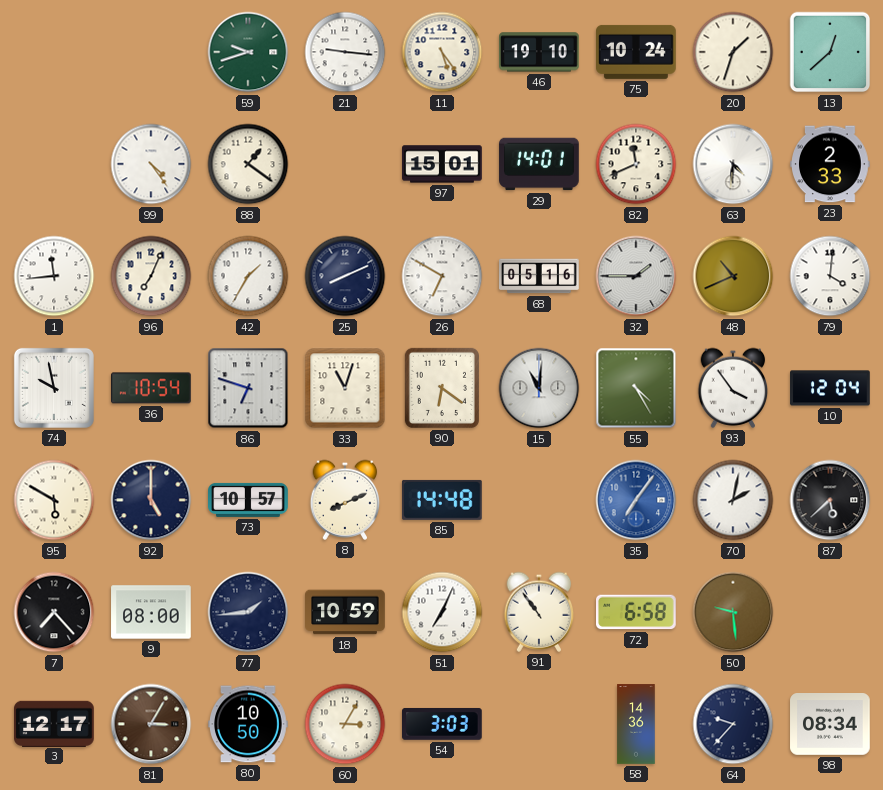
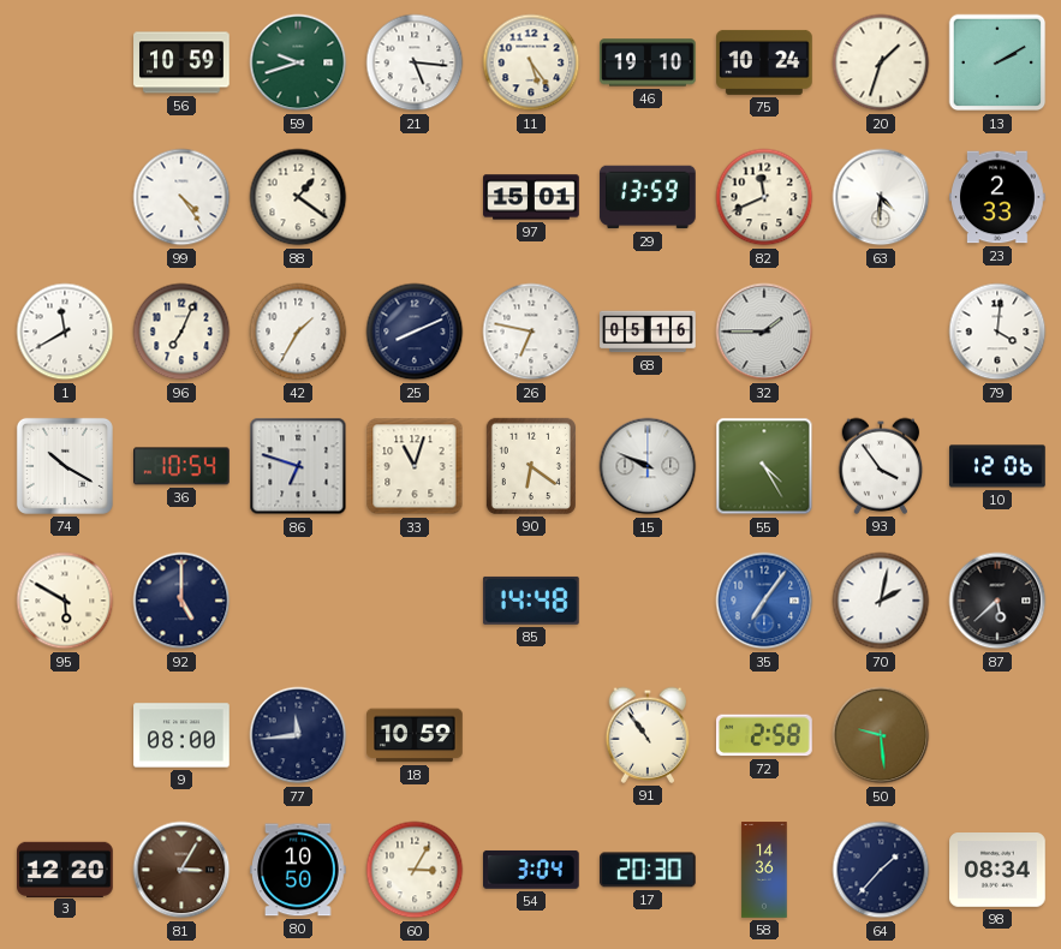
56: none -> 10:59 (181, 62)
21: 9:16 -> 5:16 (415, 62)
13: 12:38 -> 2:10 (997, 62)
29: 14:01 -> 13:59 (648, 197)
1: 11:44 -> 11:40 (65, 332)
26: 6:50 -> 6:47 (531, 332)
48: 10:41 -> none (733, 276)
74: 9:58 -> 10:20 (65, 466)
15: 11:01 -> 9:49 (648, 466)
10: 12:04 -> 12:06 (997, 466)
73: 10:57 -> none (248, 500)
8: 8:11 -> none (345, 500)
7: 7:23 -> none (54, 612)
77: 1:44 -> 11:44 (298, 735)
51: 7:04 -> none (442, 612)
72: 6:58 -> 2:58 (765, 735)
3: 12:17 -> 12:20 (66, 869)
54: 3:03 -> 3:04 (532, 870)
17: none -> 20:30 (649, 870)
64: 9:37 -> 1:37 (881, 870)
